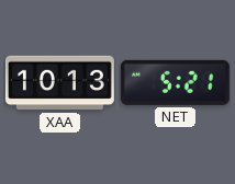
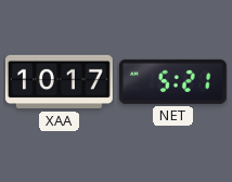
XAA: 10:13 -> 10:17 (59, 82)
